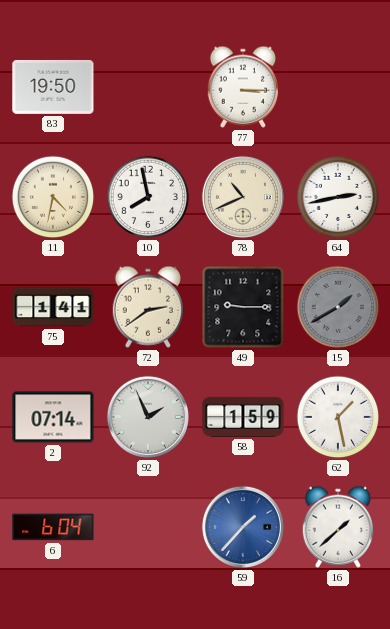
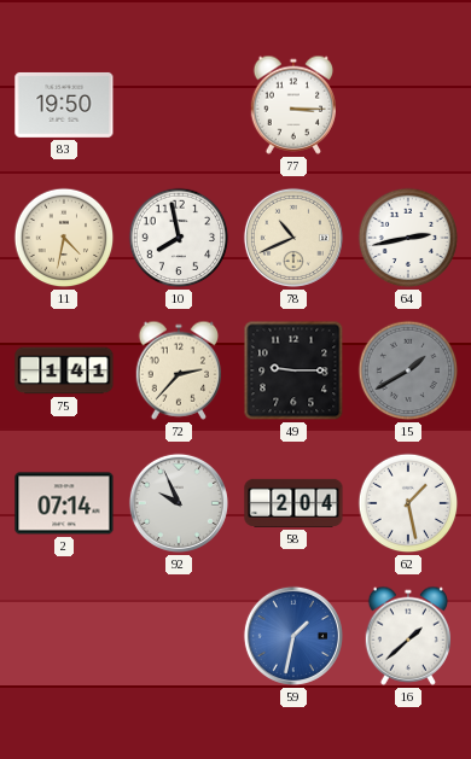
72: 2:39 -> 2:37 (179, 370)
92: 1:56 -> 9:56 (179, 503)
58: 1:59 -> 2:04 (293, 503)
6: 6:04 -> none (53, 527)
59: 1:37 -> 1:32 (293, 636)
